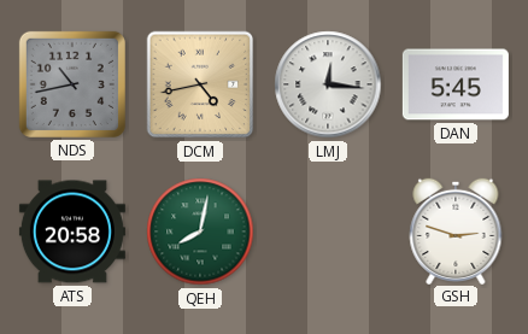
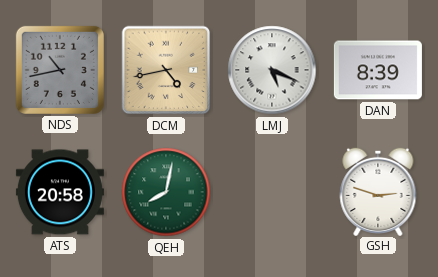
LMJ: 12:16 -> 5:19 (272, 70)
DAN: 5:45 -> 8:39 (378, 70)
